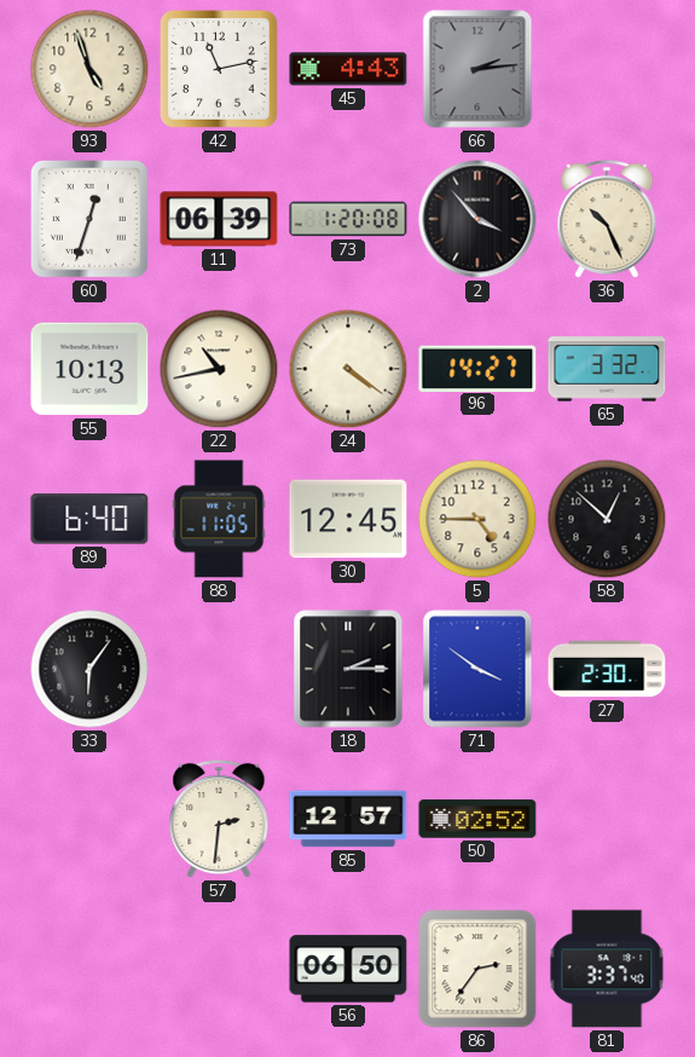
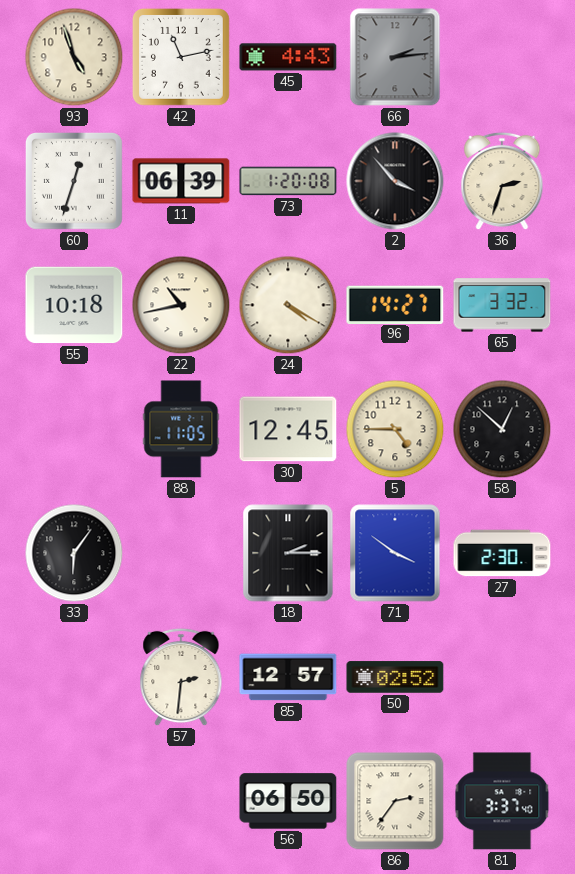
36: 10:26 -> 2:33 (502, 181)
55: 10:13 -> 10:18 (74, 305)
24: 4:21 -> 4:20 (288, 305)
89: 6:40 -> none (89, 519)
